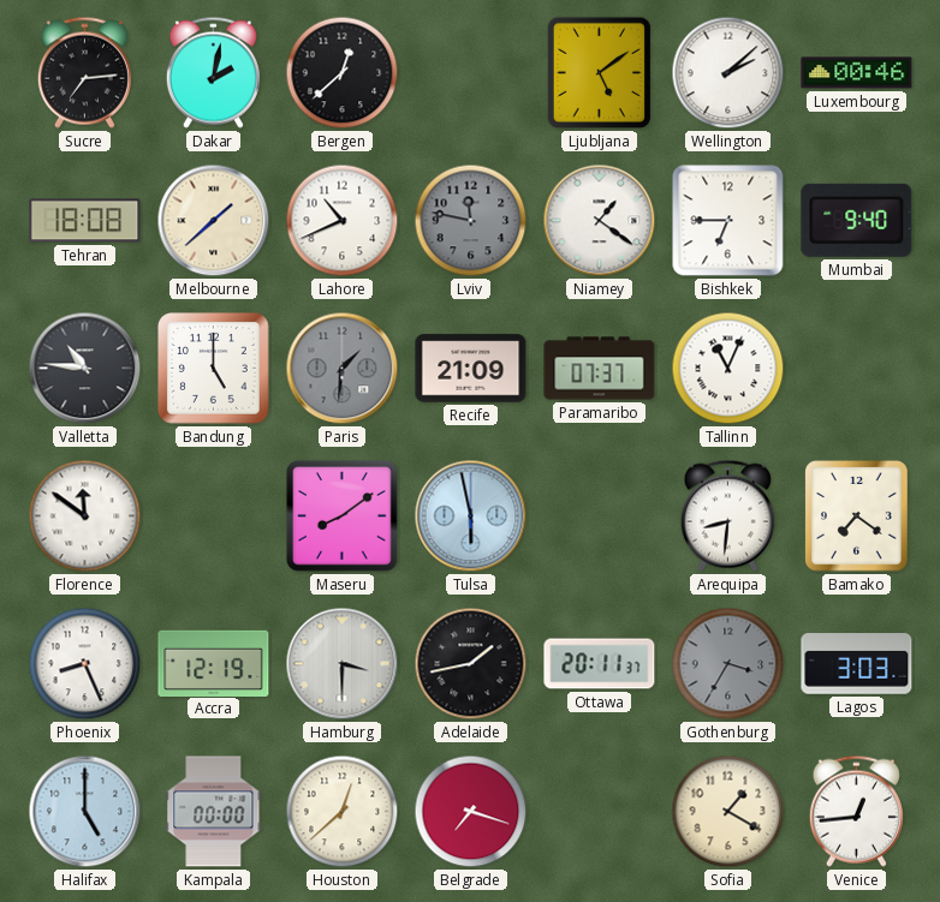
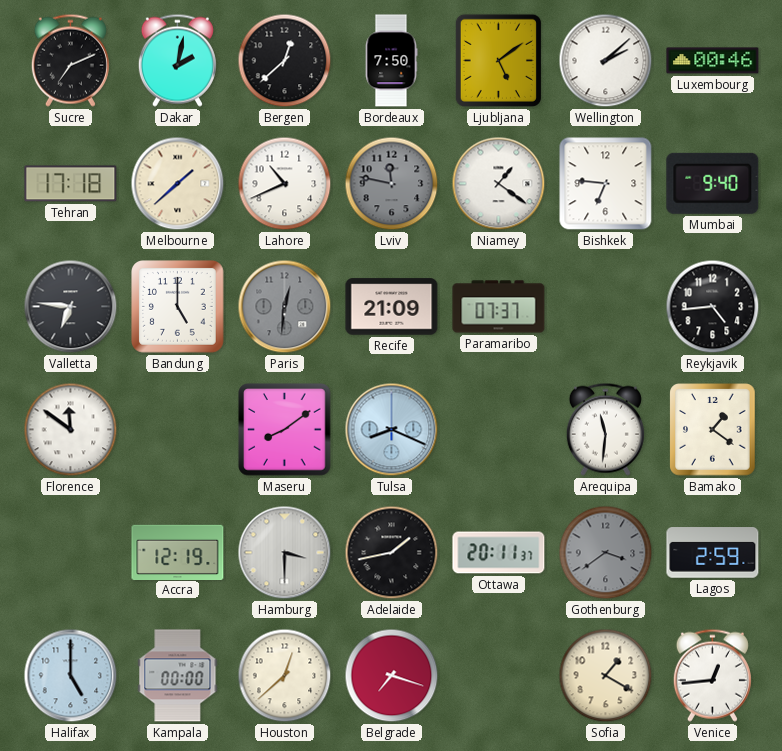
Sucre: 7:14 -> 7:11 (70, 60)
Bordeaux: none -> 7:50 (391, 61)
Tehran: 18:08 -> 17:18 (71, 184)
Bishkek: 6:45 -> 6:46 (606, 184)
Valletta: 10:46 -> 6:46 (71, 307)
Paris: 1:31 -> 12:31 (285, 307)
Tallinn: 11:04 -> none (728, 369)
Reykjavik: none -> 4:44 (713, 307)
Tulsa: 5:58 -> 8:19 (392, 430)
Arequipa: 8:31 -> 11:31 (605, 429)
Bamako: 7:21 -> 1:21 (713, 430)
Phoenix: 8:26 -> none (85, 664)
Gothenburg: 3:35 -> 3:39 (606, 553)
Lagos: 3:03 -> 2:59 (713, 553)
